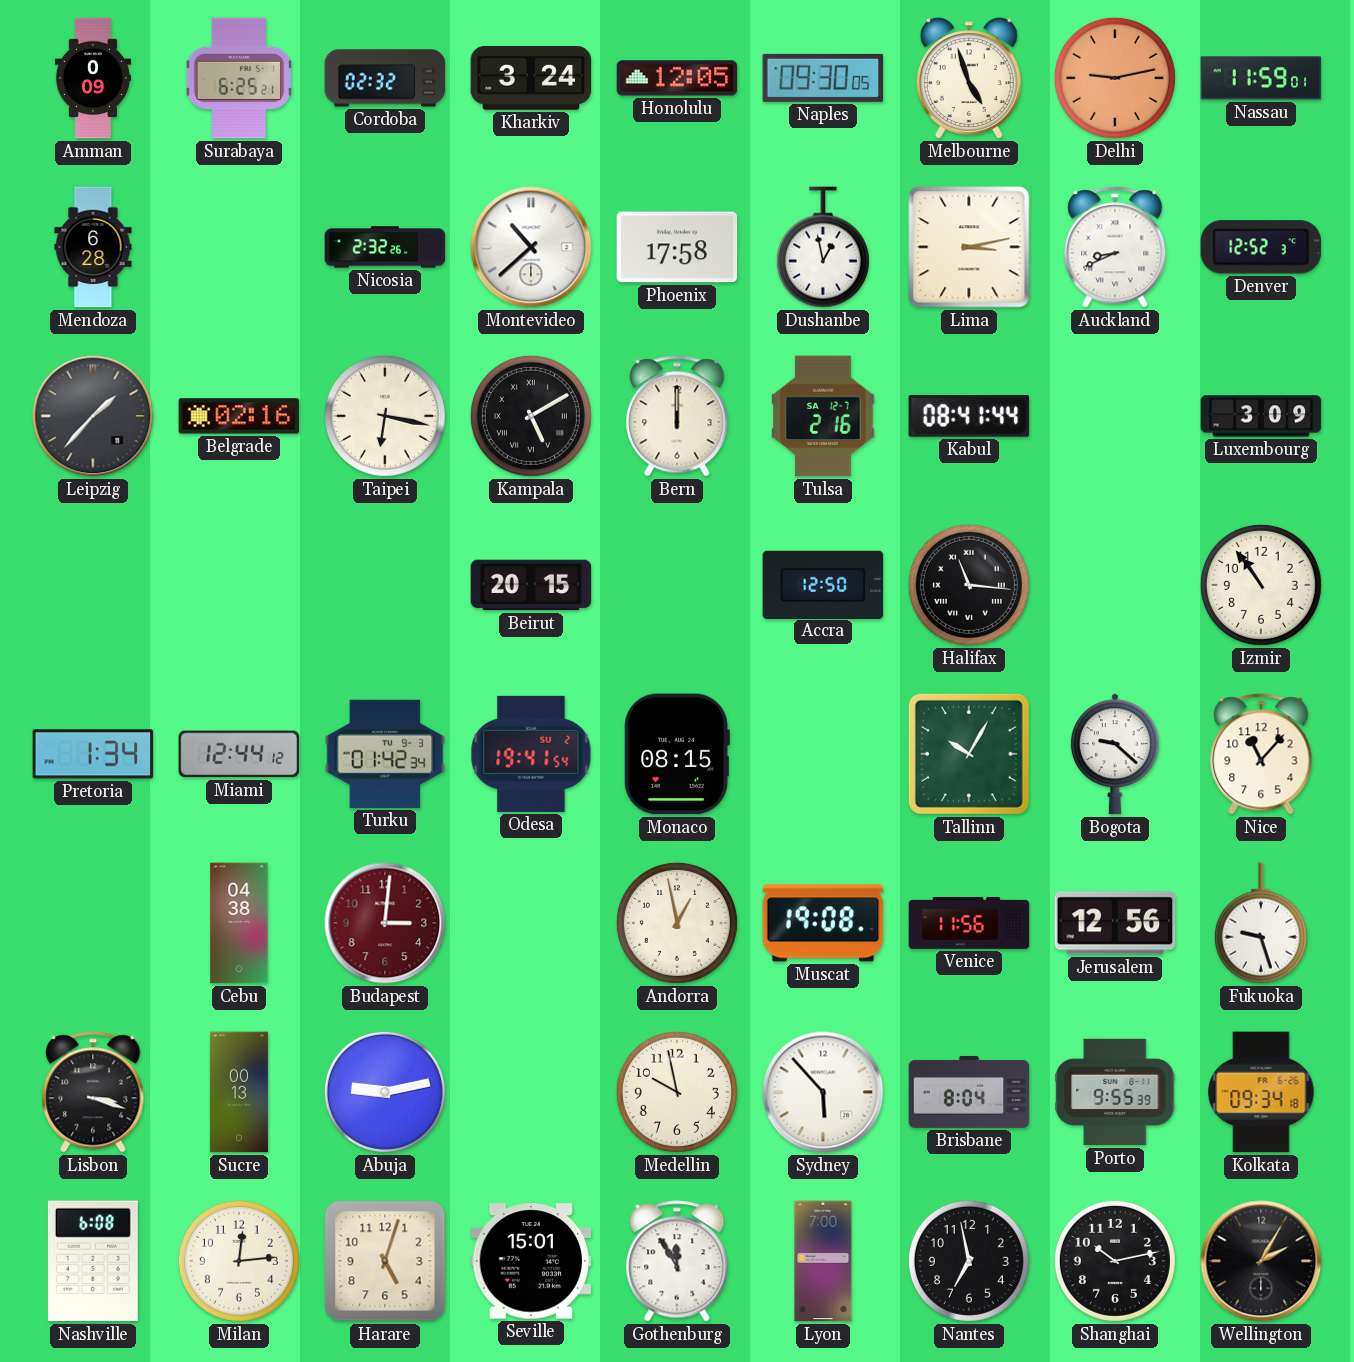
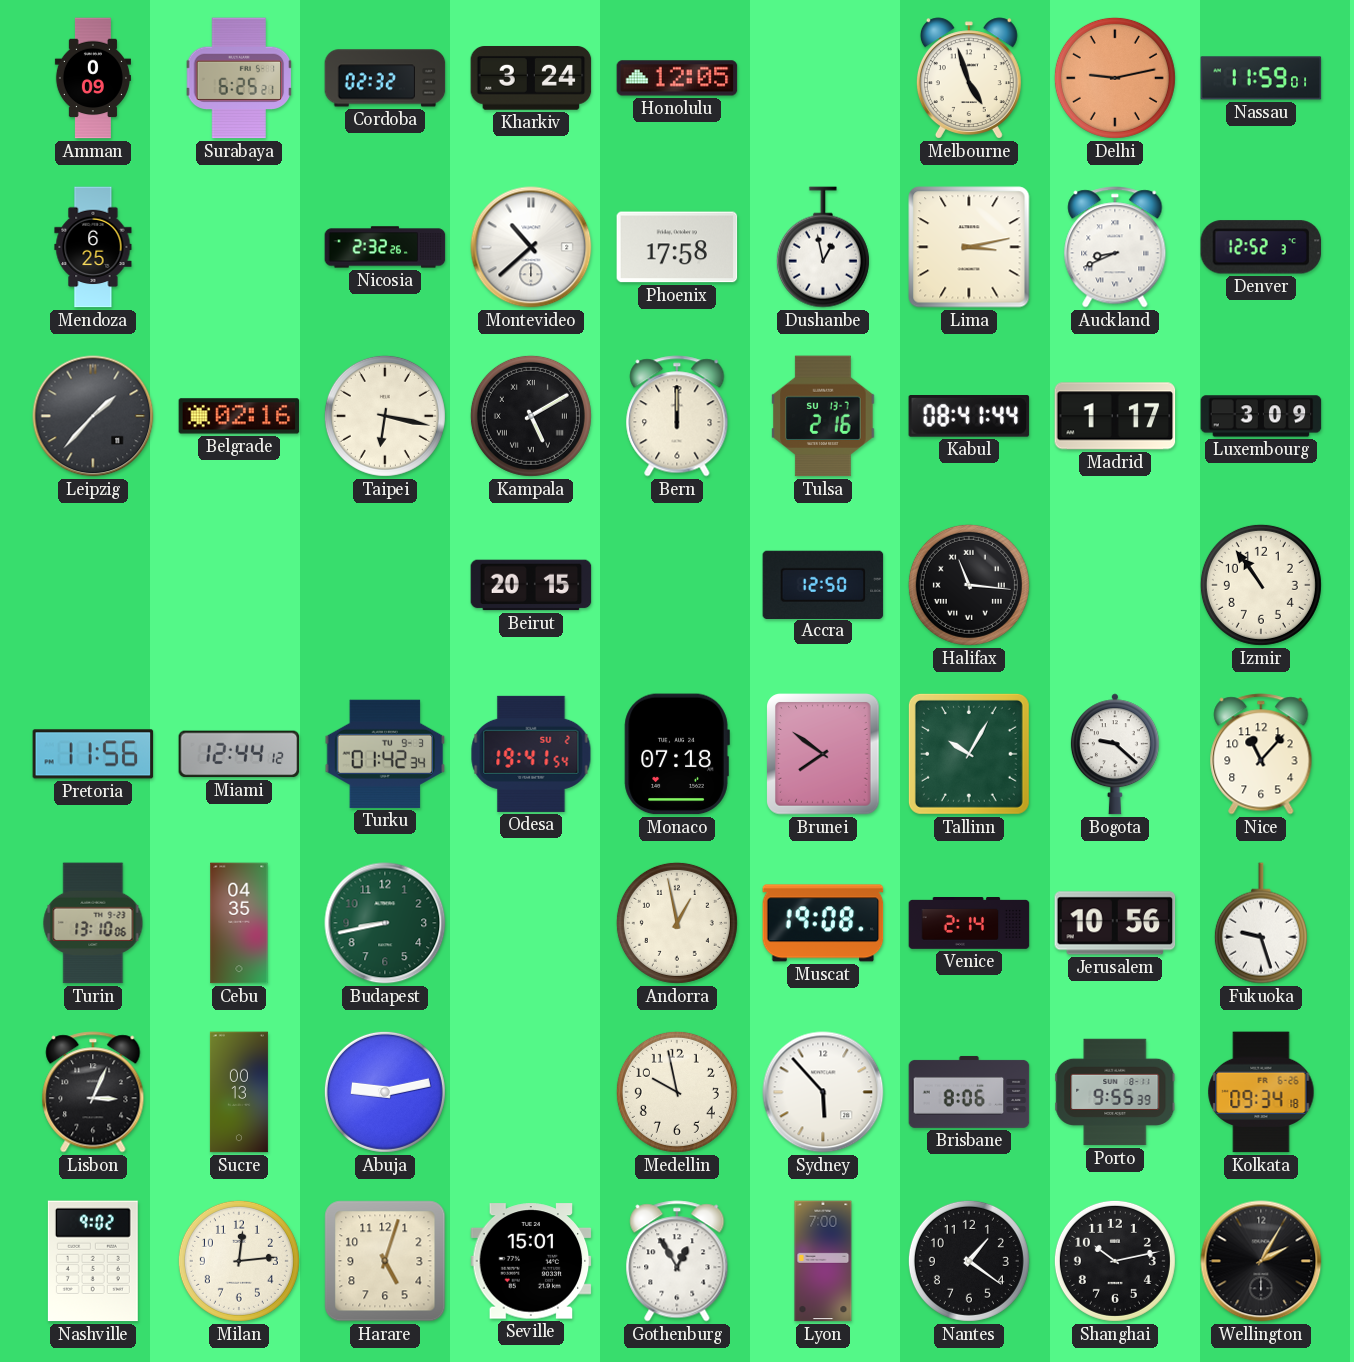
Naples: 09:30 -> none (823, 78)
Mendoza: 6:28 -> 6:25 (93, 247)
Tulsa date: SA 12-7 -> SU 13-7 (823, 416)
Madrid: none -> 1:17 (1115, 416)
Pretoria: 1:34 -> 11:56 (93, 754)
Monaco: 08:15 -> 07:18 (677, 754)
Brunei: none -> 7:51 (823, 754)
Turin: none -> 13:10 (93, 923)
Cebu: 04:38 -> 04:35 (239, 923)
Budapest: 3:01 -> 8:43 (385, 923)
Budapest dial: burgundy -> green (385, 923)
Venice: 11:56 -> 2:14 (969, 924)
Jerusalem: 12:56 -> 10:56 (1115, 923)
Lisbon: 3:18 -> 3:04 (93, 1092)
Brisbane: 8:04 -> 8:06 (969, 1092)
Nashville: 6:08 -> 9:02 (93, 1261)
Gothenburg: 11:55 -> 12:55 (677, 1261)
Nantes: 6:58 -> 1:21 (969, 1261)
